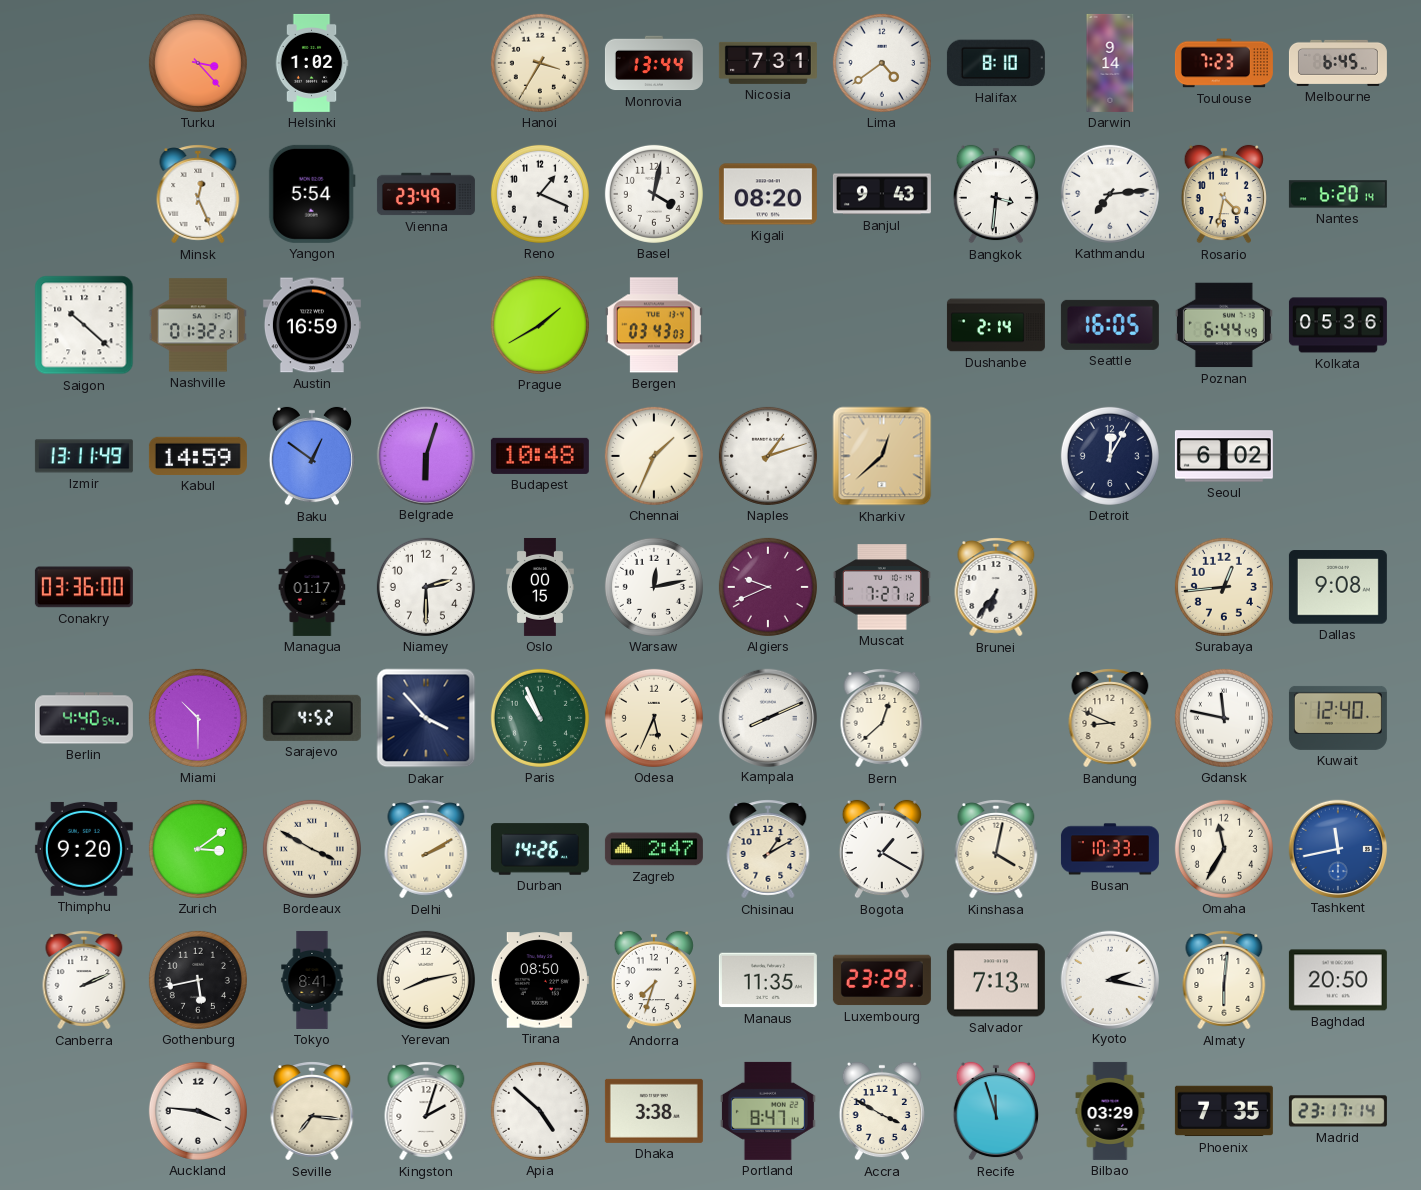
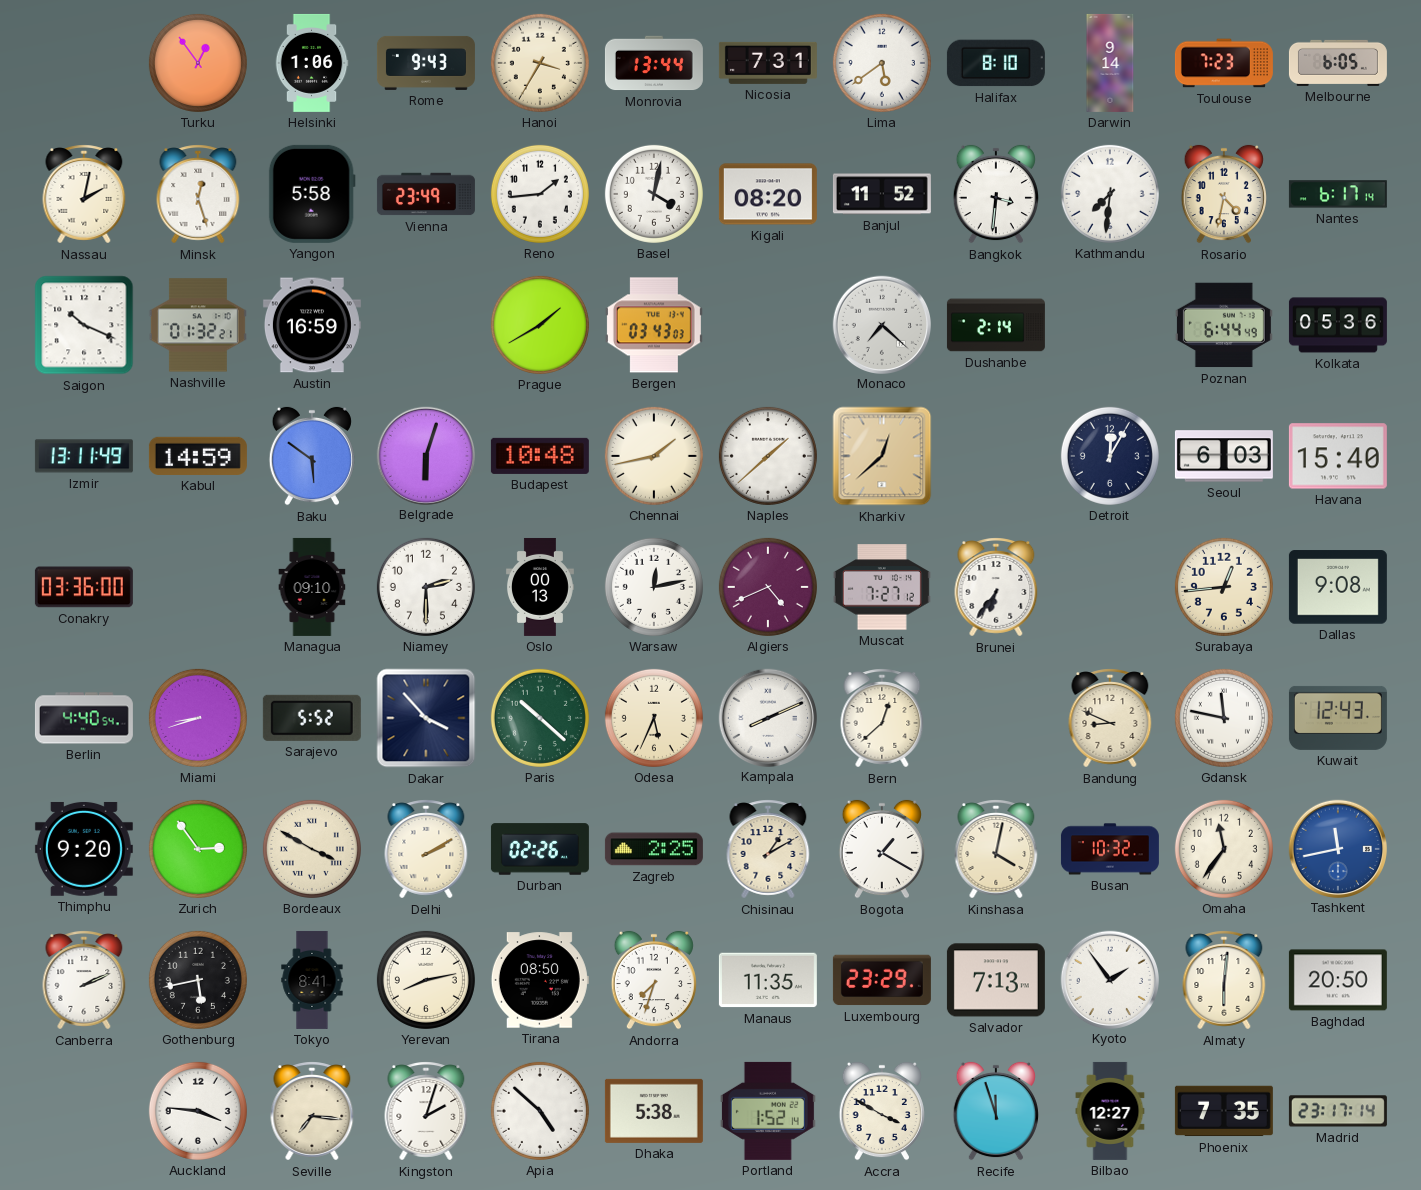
Turku: 3:23 -> 12:54 (198, 63)
Helsinki: 1:02 -> 1:06 (312, 63)
Rome: none -> 9:43 (426, 63)
Lima: 4:39 -> 5:39 (882, 63)
Melbourne: 6:45 -> 6:05 (1338, 63)
Nassau: none -> 2:02 (84, 194)
Minsk: 12:26 -> 12:27 (198, 194)
Yangon: 5:54 -> 5:58 (312, 194)
Reno: 1:19 -> 1:44 (540, 194)
Banjul: 9:43 -> 11:52 (882, 194)
Kathmandu: 7:14 -> 7:31 (1110, 194)
Nantes: 6:20 -> 6:17 (1338, 194)
Saigon: 10:22 -> 10:19 (84, 325)
Monaco: none -> 7:22 (881, 324)
Seattle: 16:05 -> none (1110, 325)
Baku: 12:51 -> 5:51 (312, 456)
Chennai: 1:34 -> 1:43 (654, 456)
Naples: 1:12 -> 1:38 (768, 456)
Seoul: 6:02 -> 6:03 (1224, 456)
Havana: none -> 15:40 (1338, 456)
Managua: 01:17 -> 09:10 (312, 587)
Oslo: 00:15 -> 00:13 (540, 587)
Algiers: 9:41 -> 4:41 (768, 587)
Miami: 10:30 -> 8:42 (198, 718)
Sarajevo: 4:52 -> 5:52 (312, 718)
Paris: 10:56 -> 10:22 (540, 718)
Kuwait: 12:40 -> 12:43 (1338, 718)
Zurich: 3:09 -> 2:54 (198, 849)
Durban: 14:26 -> 02:26 (540, 849)
Zagreb: 2:47 -> 2:25 (654, 849)
Busan: 10:33 -> 10:32 (1110, 849)
Omaha: 11:35 -> 11:36 (1224, 849)
Kyoto: 2:17 -> 1:54 (1109, 979)
Dhaka: 3:38 -> 5:38 (654, 1111)
Portland: 8:47 -> 1:52 (768, 1111)
Bilbao: 03:29 -> 12:27 (1110, 1111)
